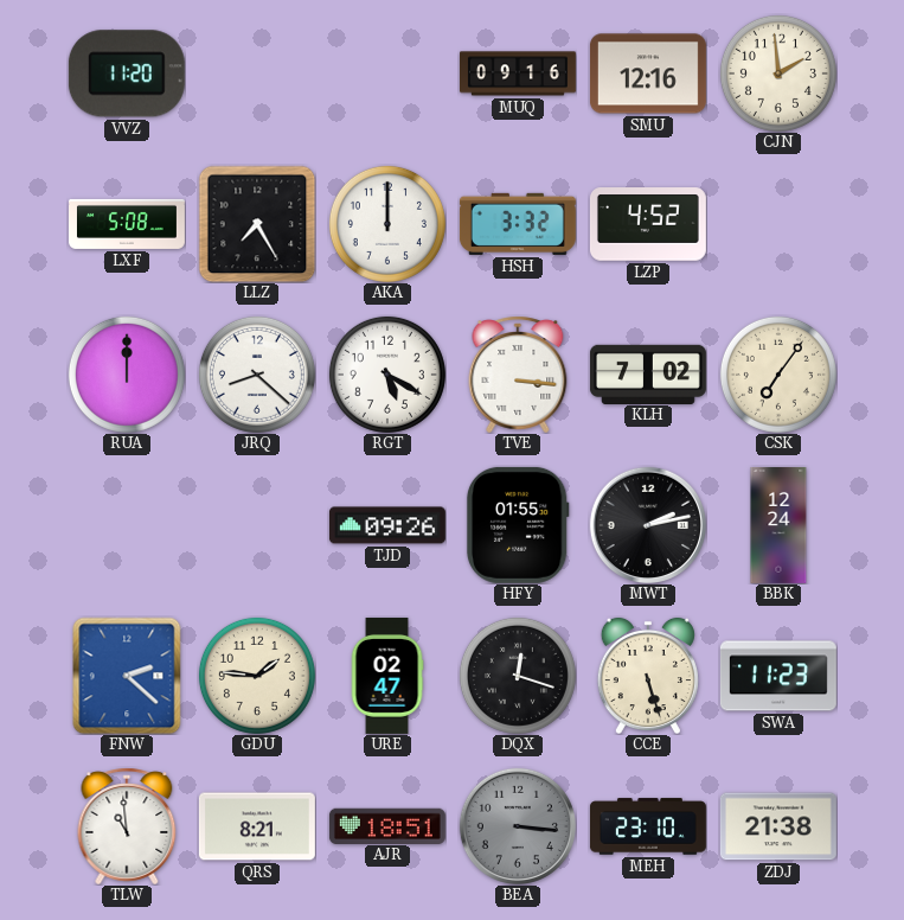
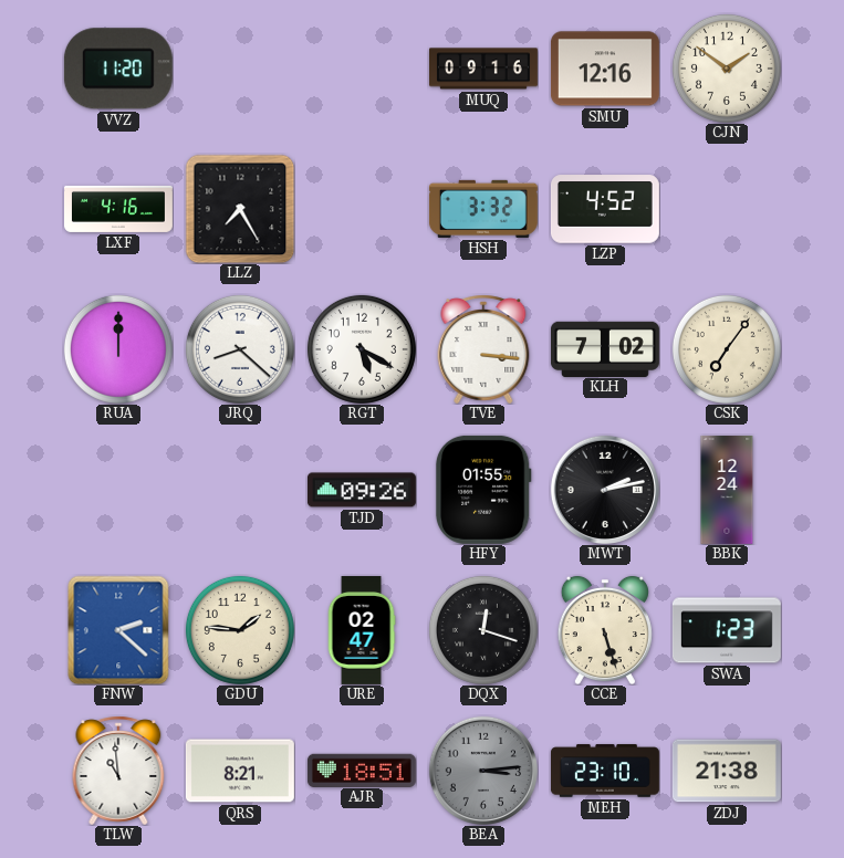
CJN: 1:59 -> 1:51 (727, 69)
LXF: 5:08 -> 4:16 (119, 209)
AKA: 12:00 -> none (387, 224)
SWA: 11:23 -> 1:23 (727, 630)
BEA: 3:16 -> 3:14 (483, 771)
